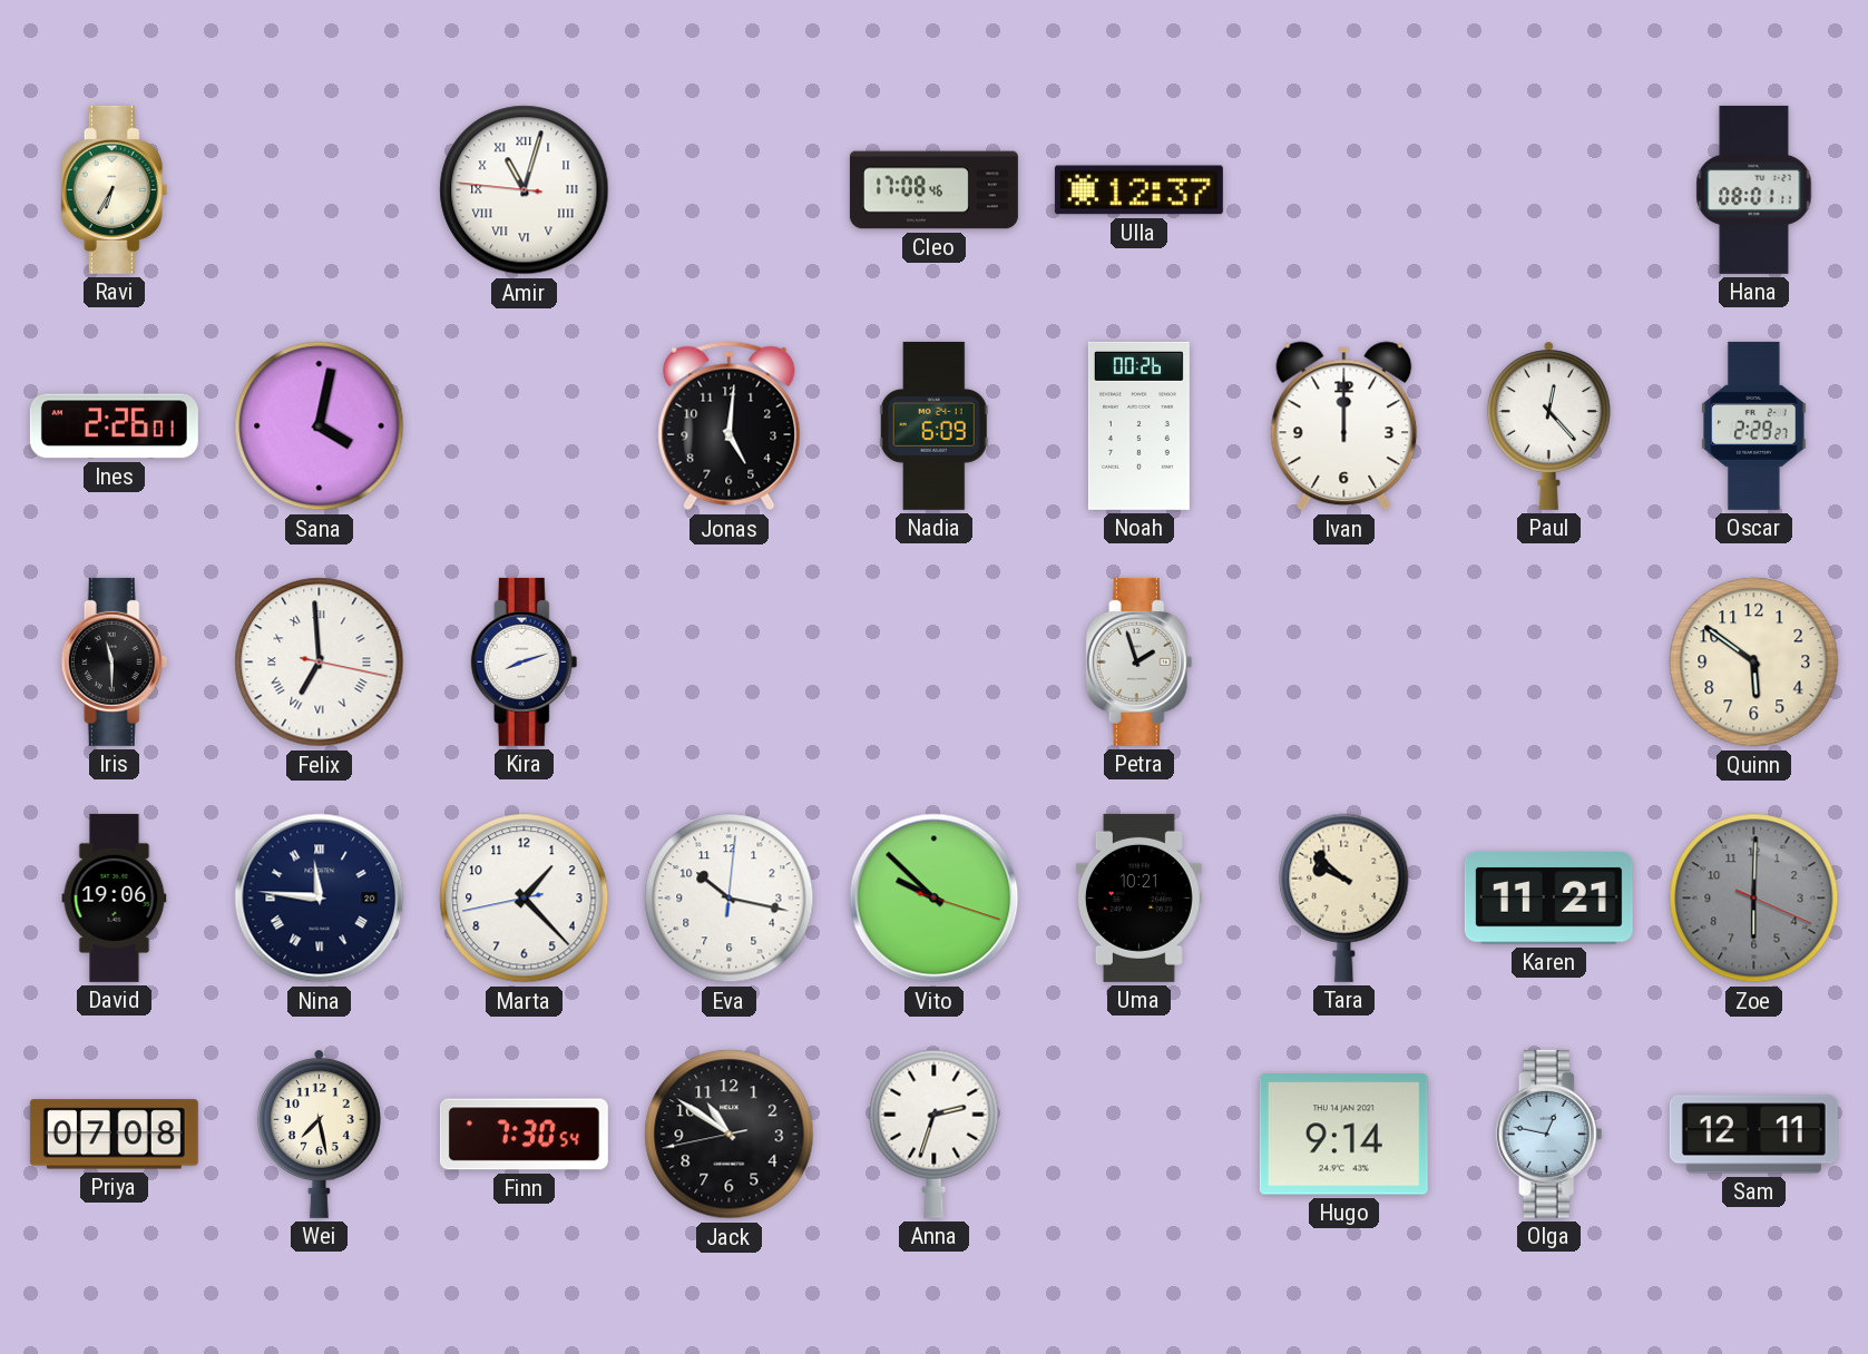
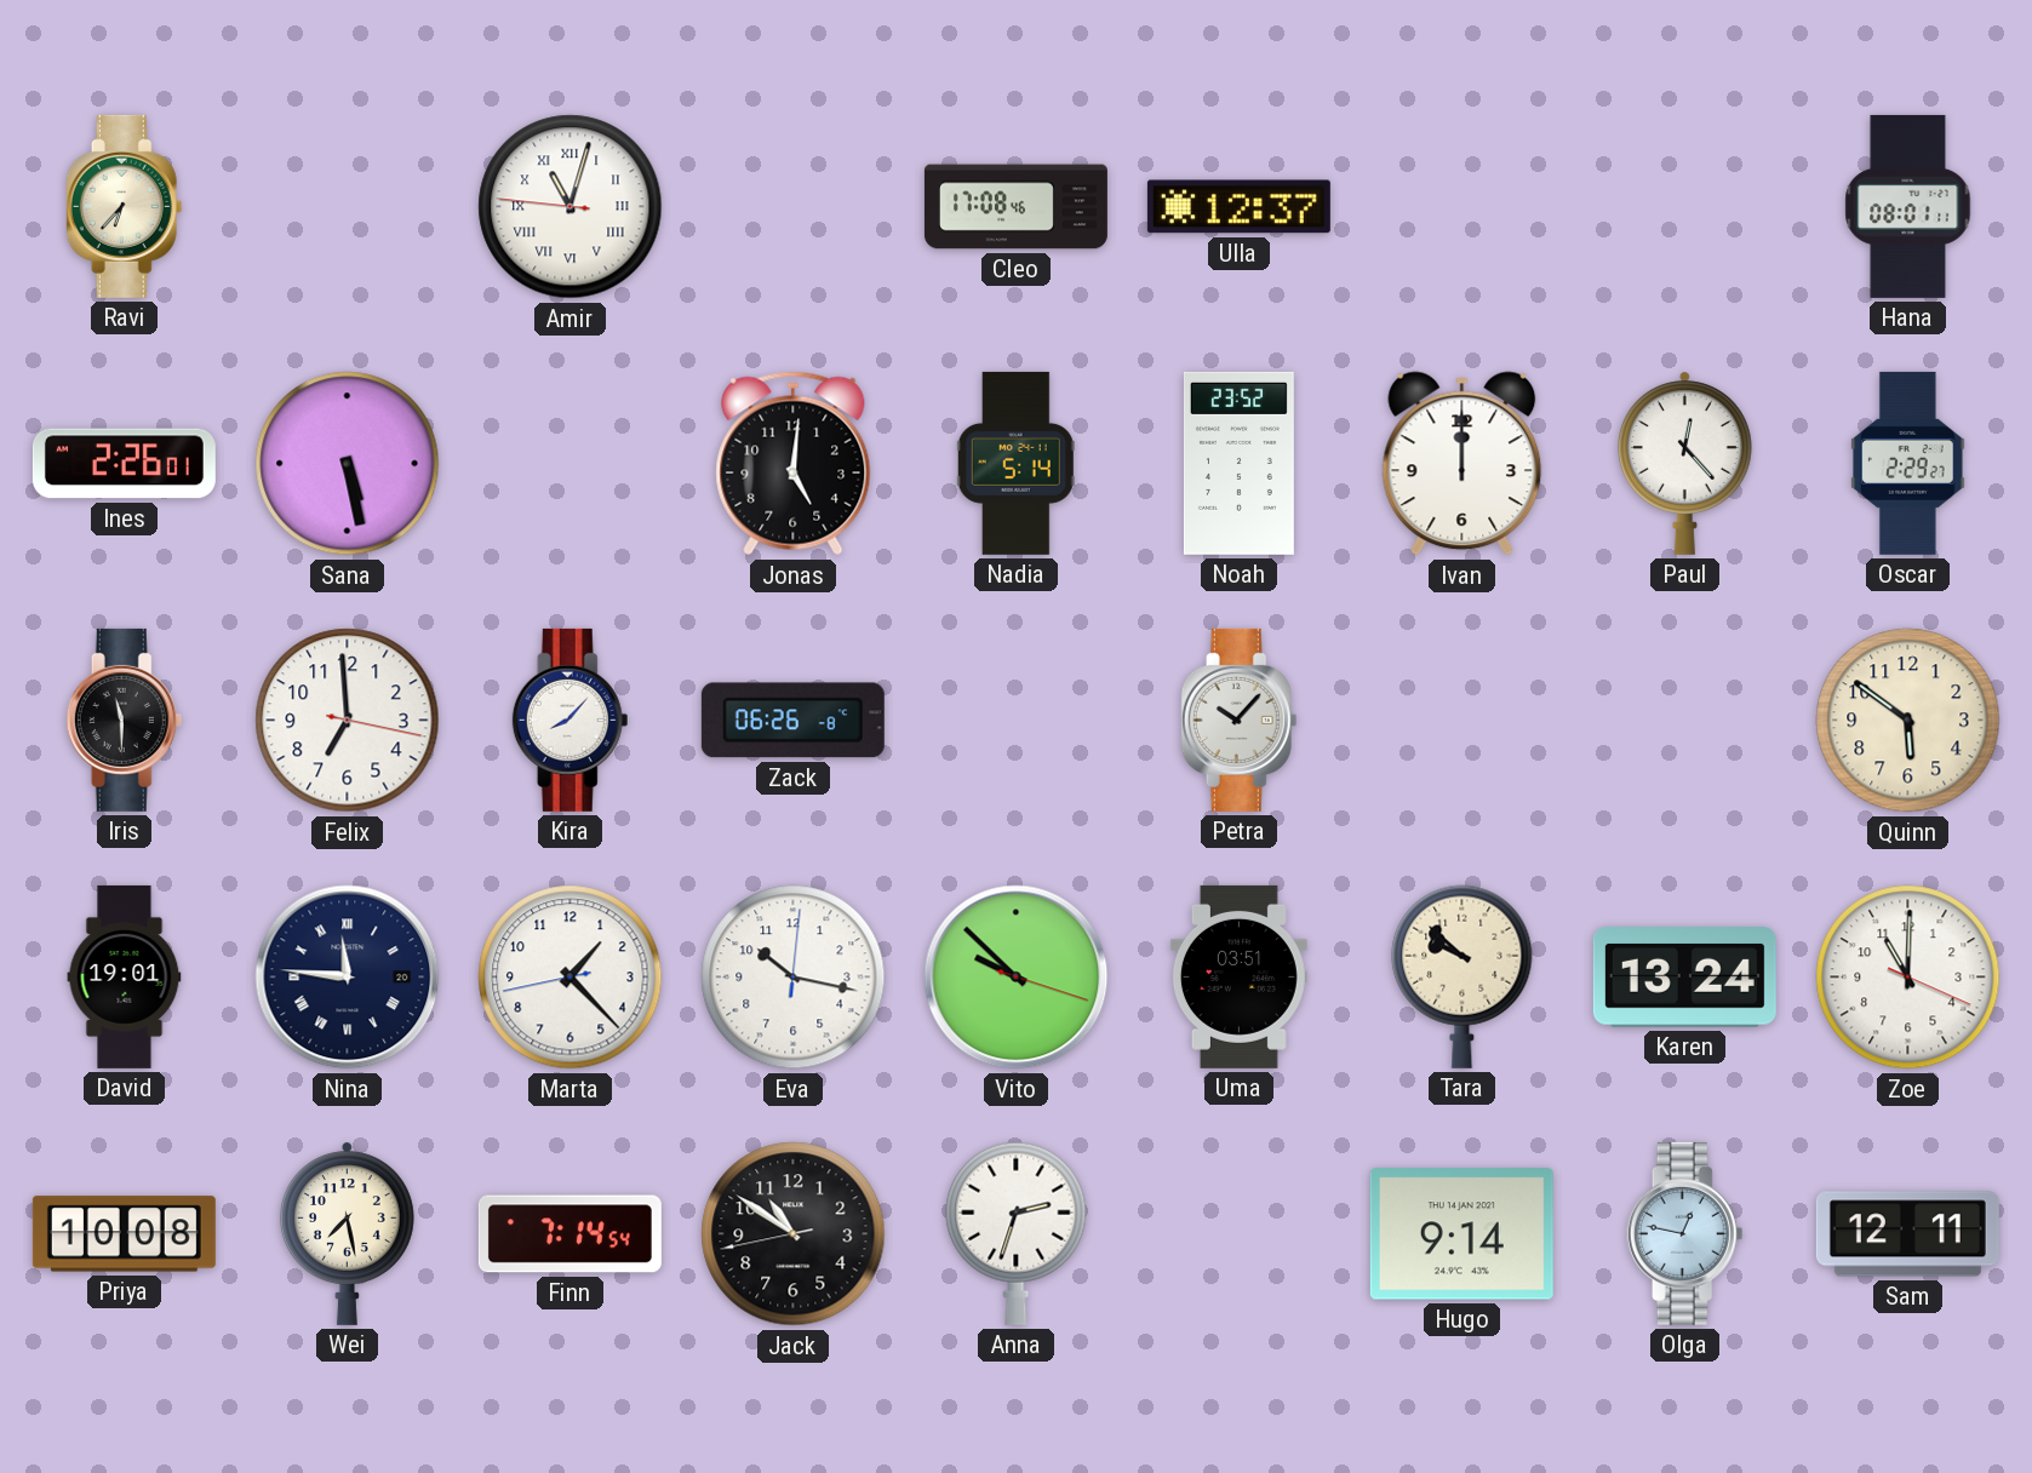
Ravi: 6:35 -> 6:37 (125, 206)
Sana: 4:02 -> 5:28 (348, 464)
Nadia: 6:09 -> 5:14 (1015, 463)
Noah: 00:26 -> 23:52 (1238, 463)
Felix numerals: Roman -> Arabic (348, 721)
Kira: 8:12 -> 8:07 (571, 720)
Zack: none -> 06:26 (792, 721)
Petra: 1:57 -> 10:07 (1240, 720)
David: 19:06 -> 19:01 (125, 976)
Uma: 10:21 -> 03:51 (1238, 976)
Karen: 11:21 -> 13:24 (1684, 978)
Zoe: 6:00 -> 11:00 (1908, 978)
Zoe dial: grey -> white (1908, 978)
Priya: 07:08 -> 10:08 (124, 1234)
Finn: 7:30 -> 7:14 (569, 1234)
